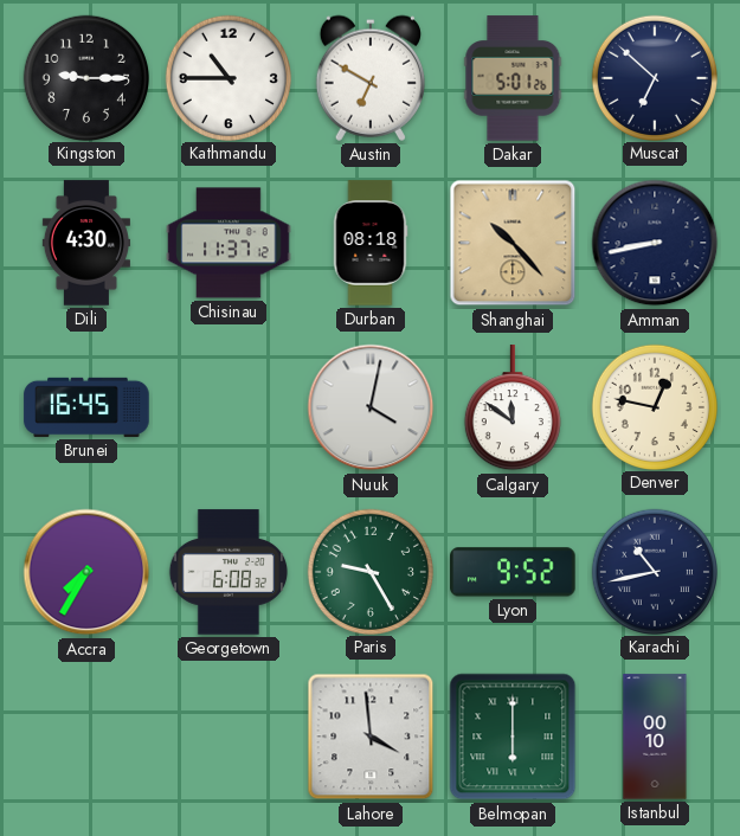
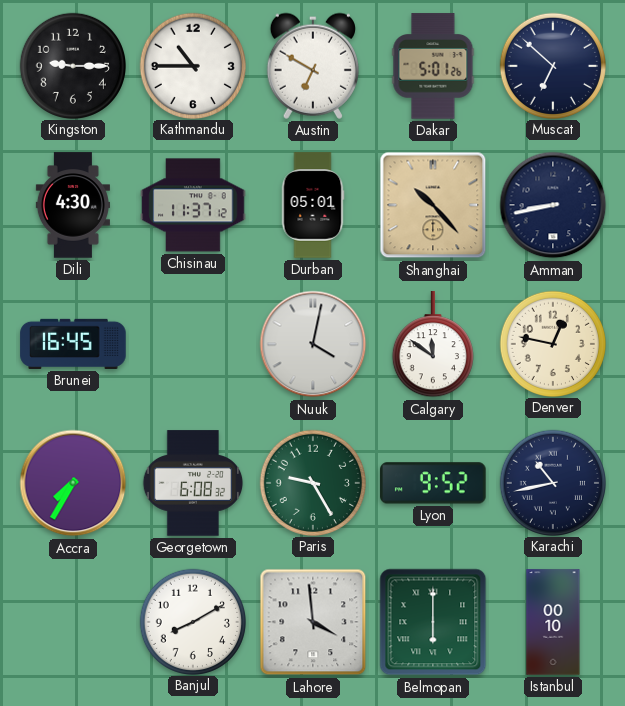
Durban: 08:18 -> 05:01 (313, 205)
Banjul: none -> 8:10 (192, 621)
